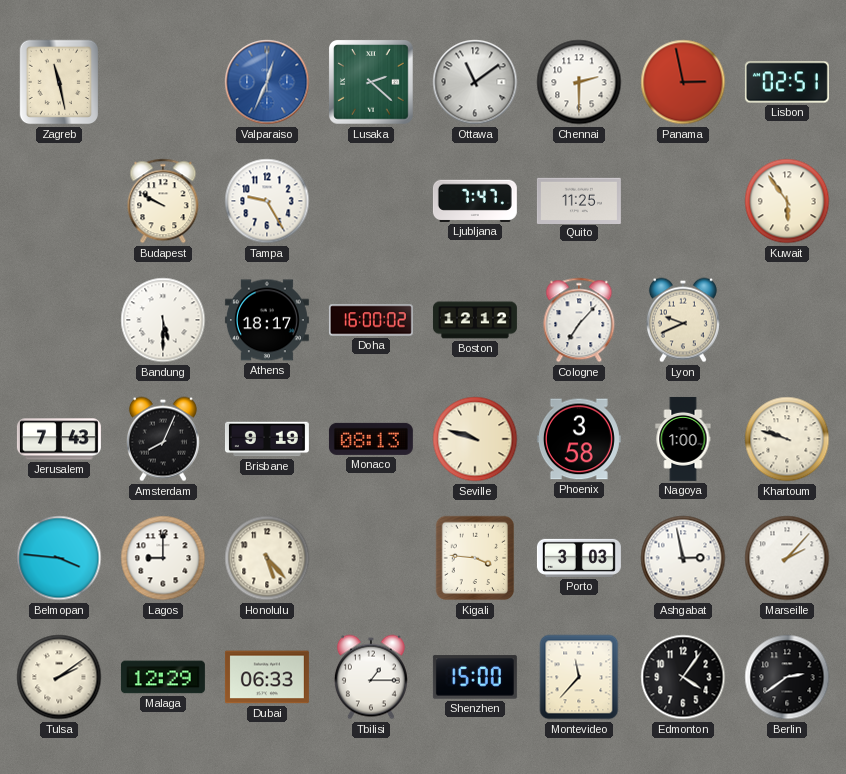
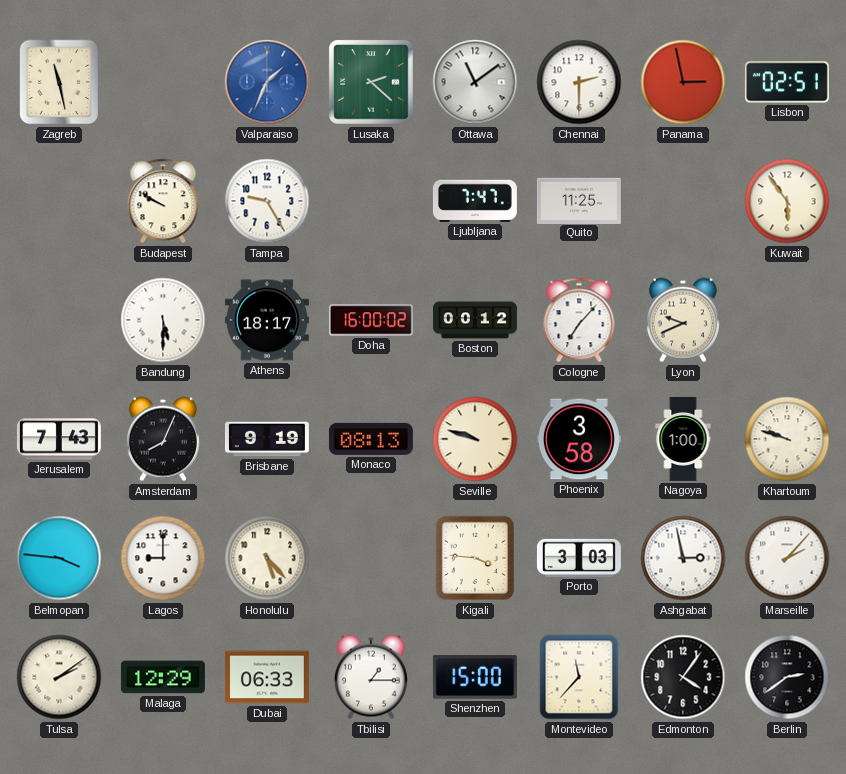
Valparaiso: 12:34 -> 1:34 (267, 82)
Boston: 12:12 -> 00:12 (475, 320)
